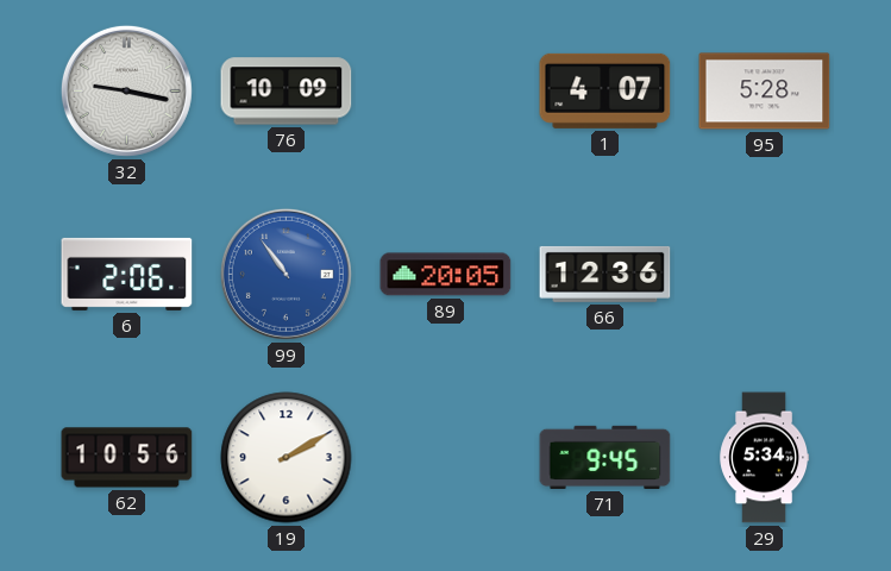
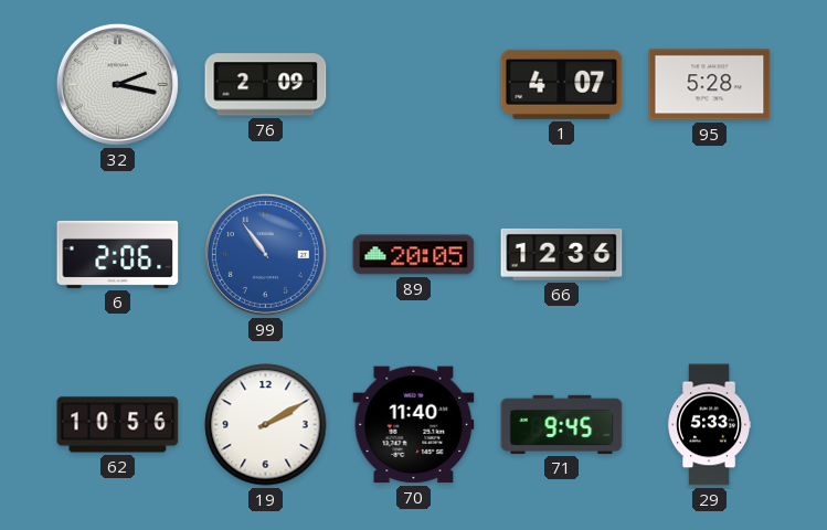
32: 9:17 -> 2:17 (117, 84)
76: 10:09 -> 2:09 (266, 85)
70: none -> 11:40 (414, 425)
29: 5:34 -> 5:33 (710, 425)
